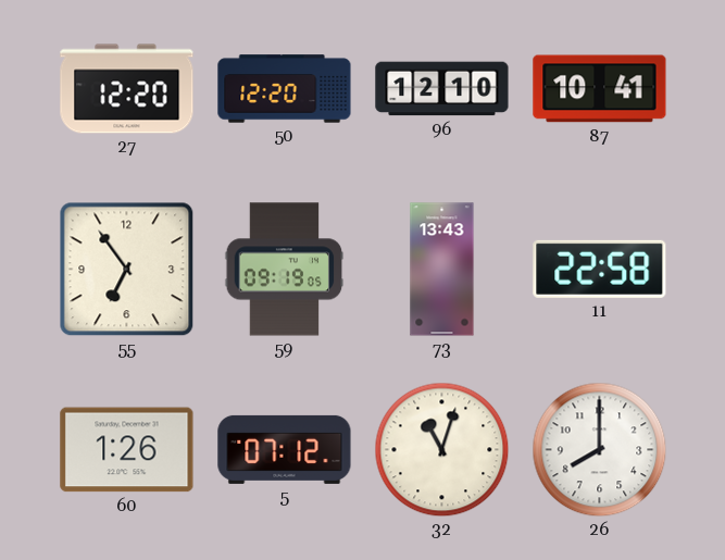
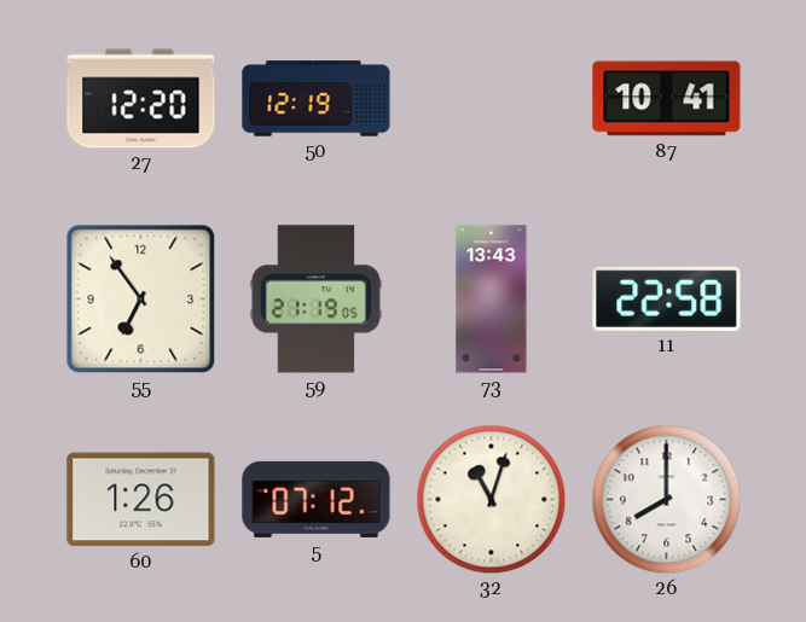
50: 12:20 -> 12:19 (317, 99)
96: 12:10 -> none (442, 89)
59: 09:19 -> 21:19 (317, 300)
